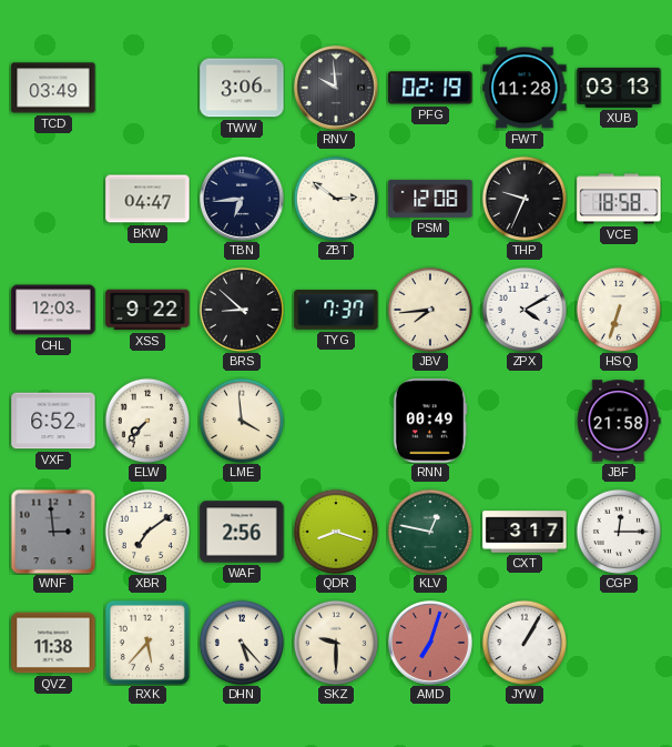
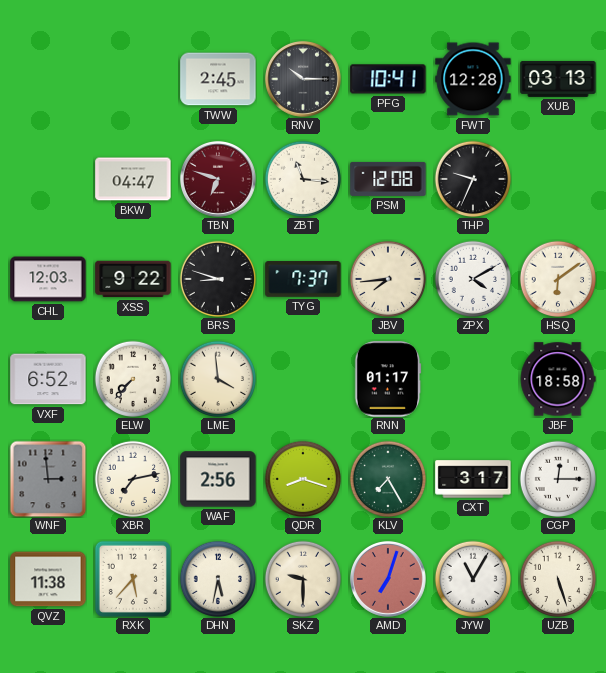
TCD: 03:49 -> none (53, 88)
TWW: 3:06 -> 2:45 (218, 79)
RNV: 9:59 -> 10:15 (303, 79)
PFG: 02:19 -> 10:41 (388, 79)
FWT: 11:28 -> 12:28 (473, 79)
TBN: 6:44 -> 6:48 (218, 179)
TBN dial: navy -> burgundy (218, 179)
ZBT: 2:51 -> 11:16 (303, 179)
VCE: 18:58 -> none (619, 199)
BRS: 8:52 -> 8:48 (218, 279)
HSQ: 6:33 -> 6:09 (558, 279)
RNN: 00:49 -> 01:17 (388, 379)
JBF: 21:58 -> 18:58 (558, 379)
XBR: 7:09 -> 7:13 (133, 479)
KLV: 12:47 -> 7:25 (388, 479)
DHN: 5:23 -> 5:32 (218, 579)
JYW: 1:05 -> 11:05 (473, 579)
UZB: none -> 5:27 (558, 579)
